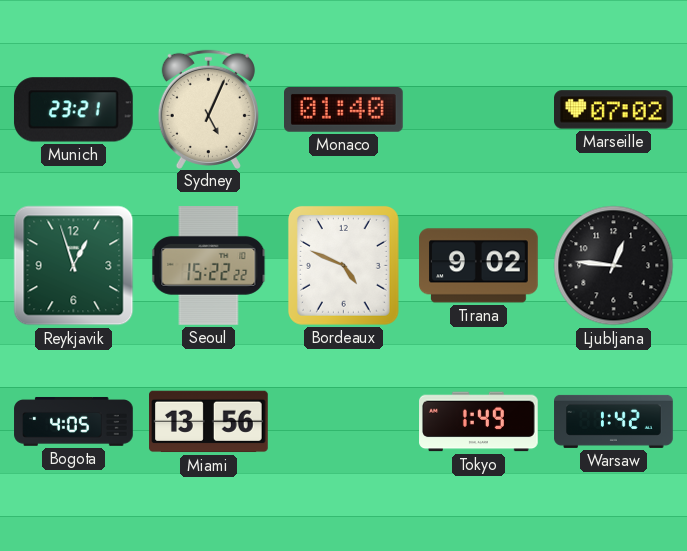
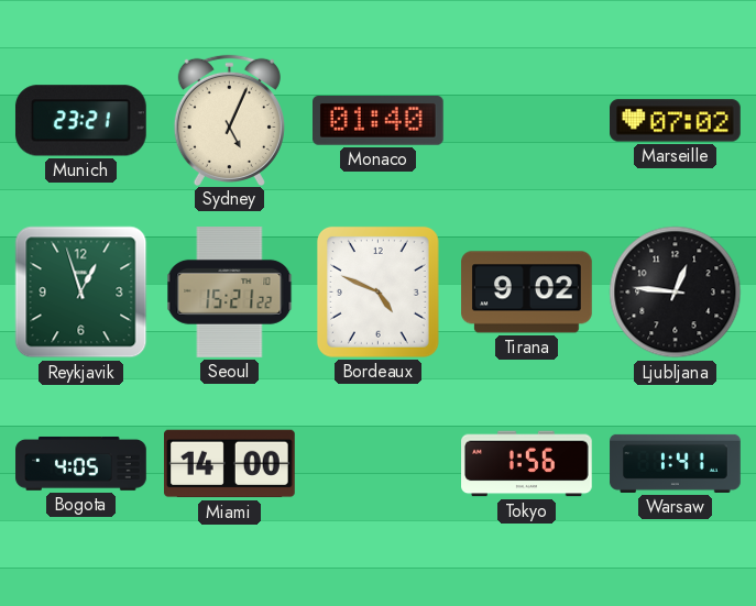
Seoul: 15:22 -> 15:21 (230, 293)
Miami: 13:56 -> 14:00 (230, 464)
Tokyo: 1:49 -> 1:56 (527, 464)
Warsaw: 1:42 -> 1:41 (676, 463)
